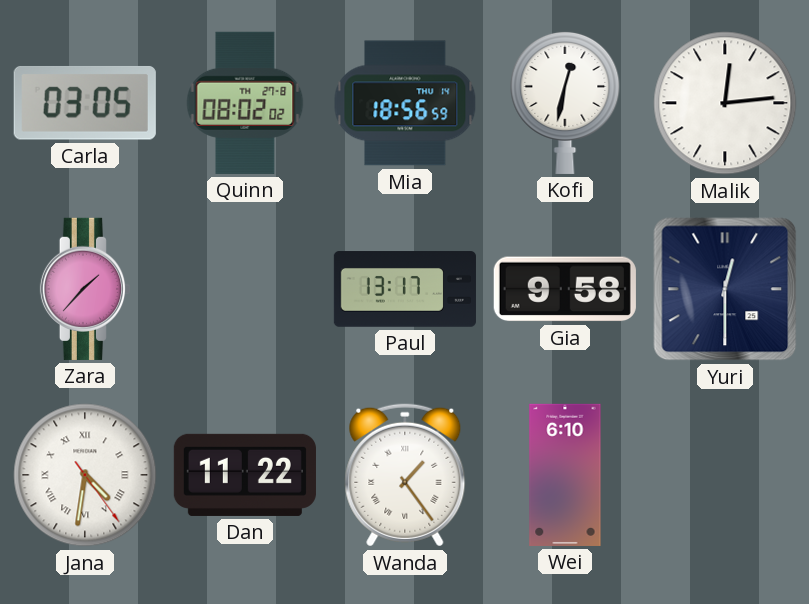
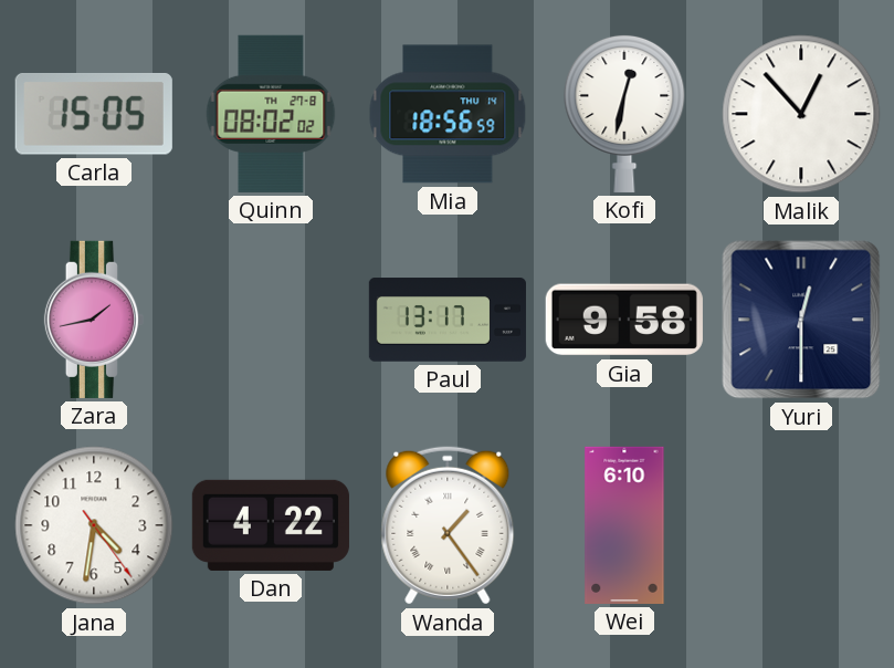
Carla: 03:05 -> 15:05 (94, 114)
Malik: 12:14 -> 12:53 (801, 114)
Zara: 1:37 -> 1:43 (94, 320)
Jana numerals: Roman -> Arabic (94, 525)
Dan: 11:22 -> 4:22 (271, 525)
